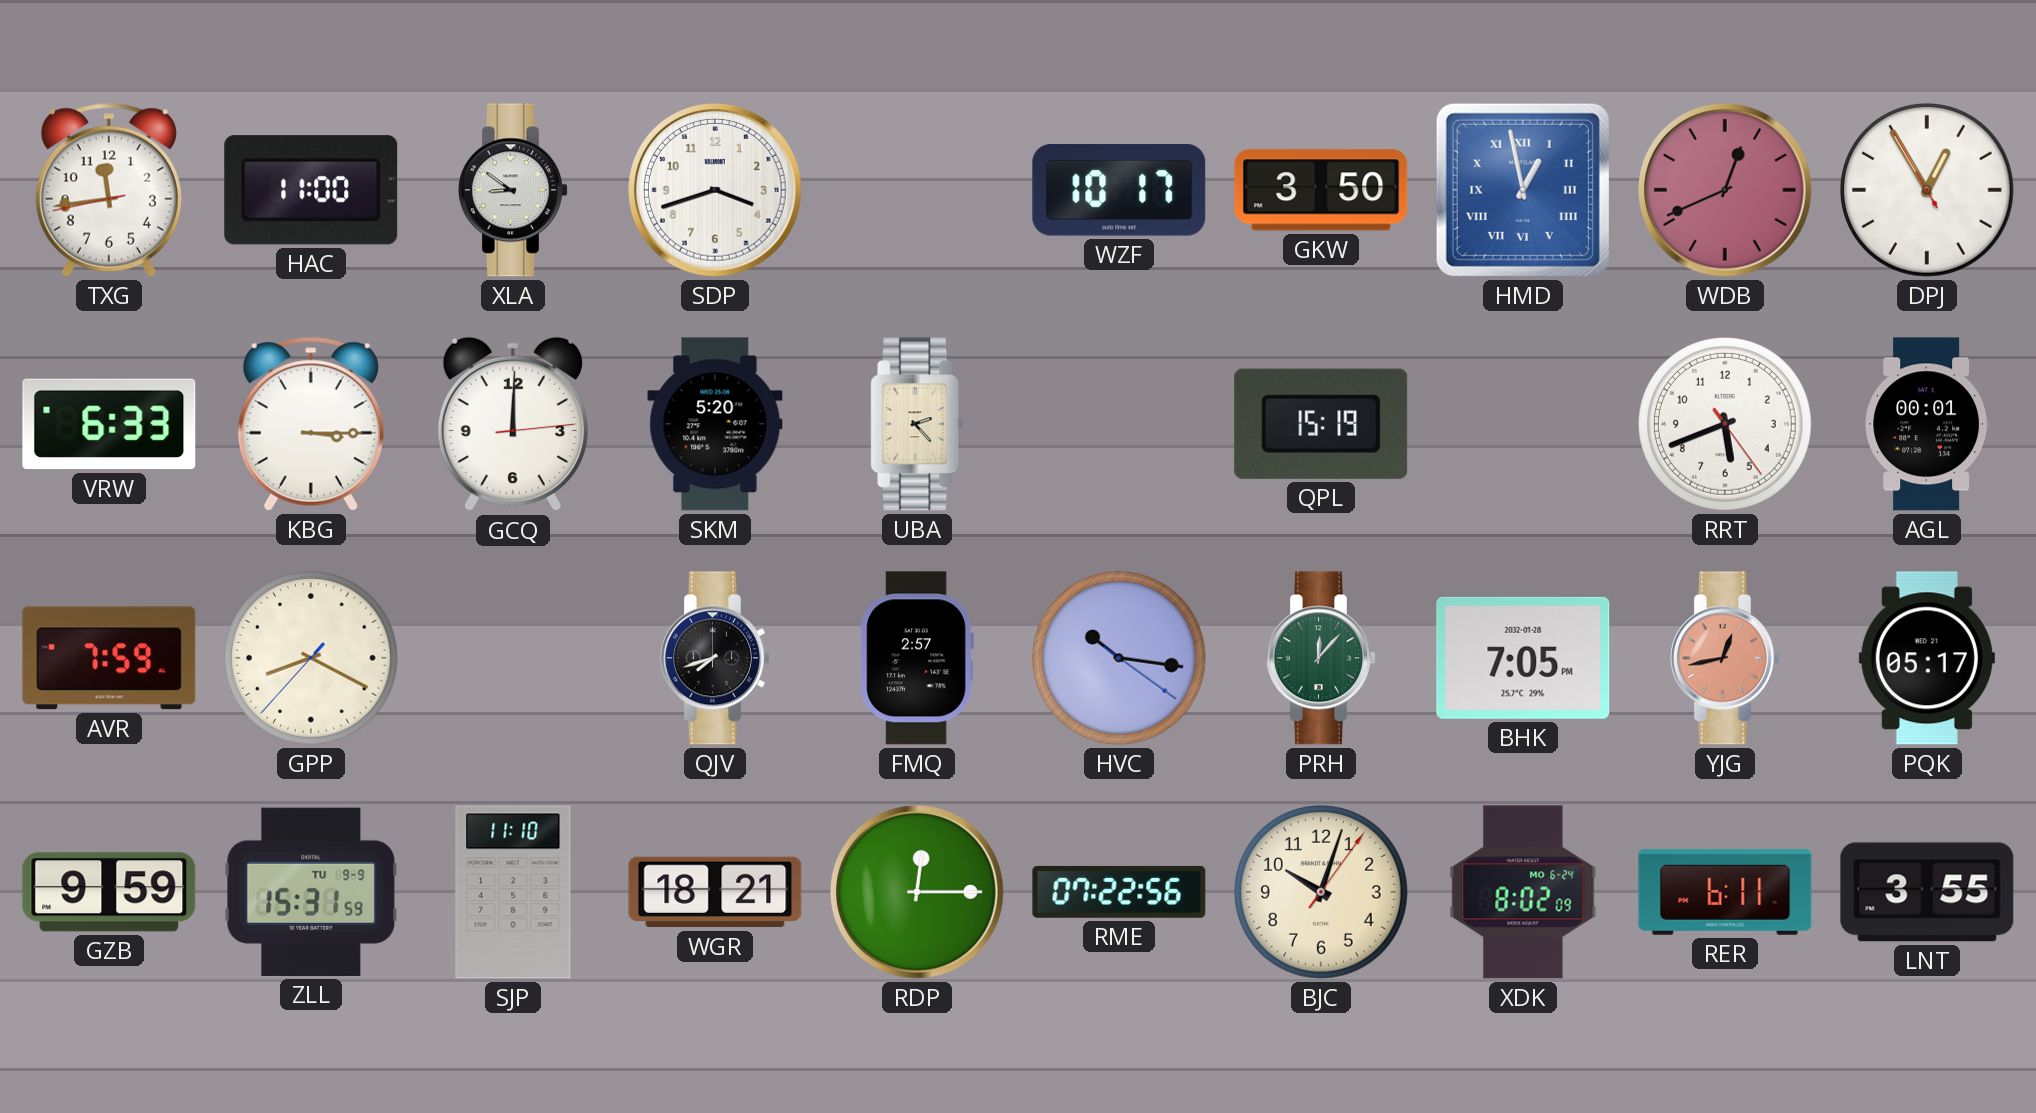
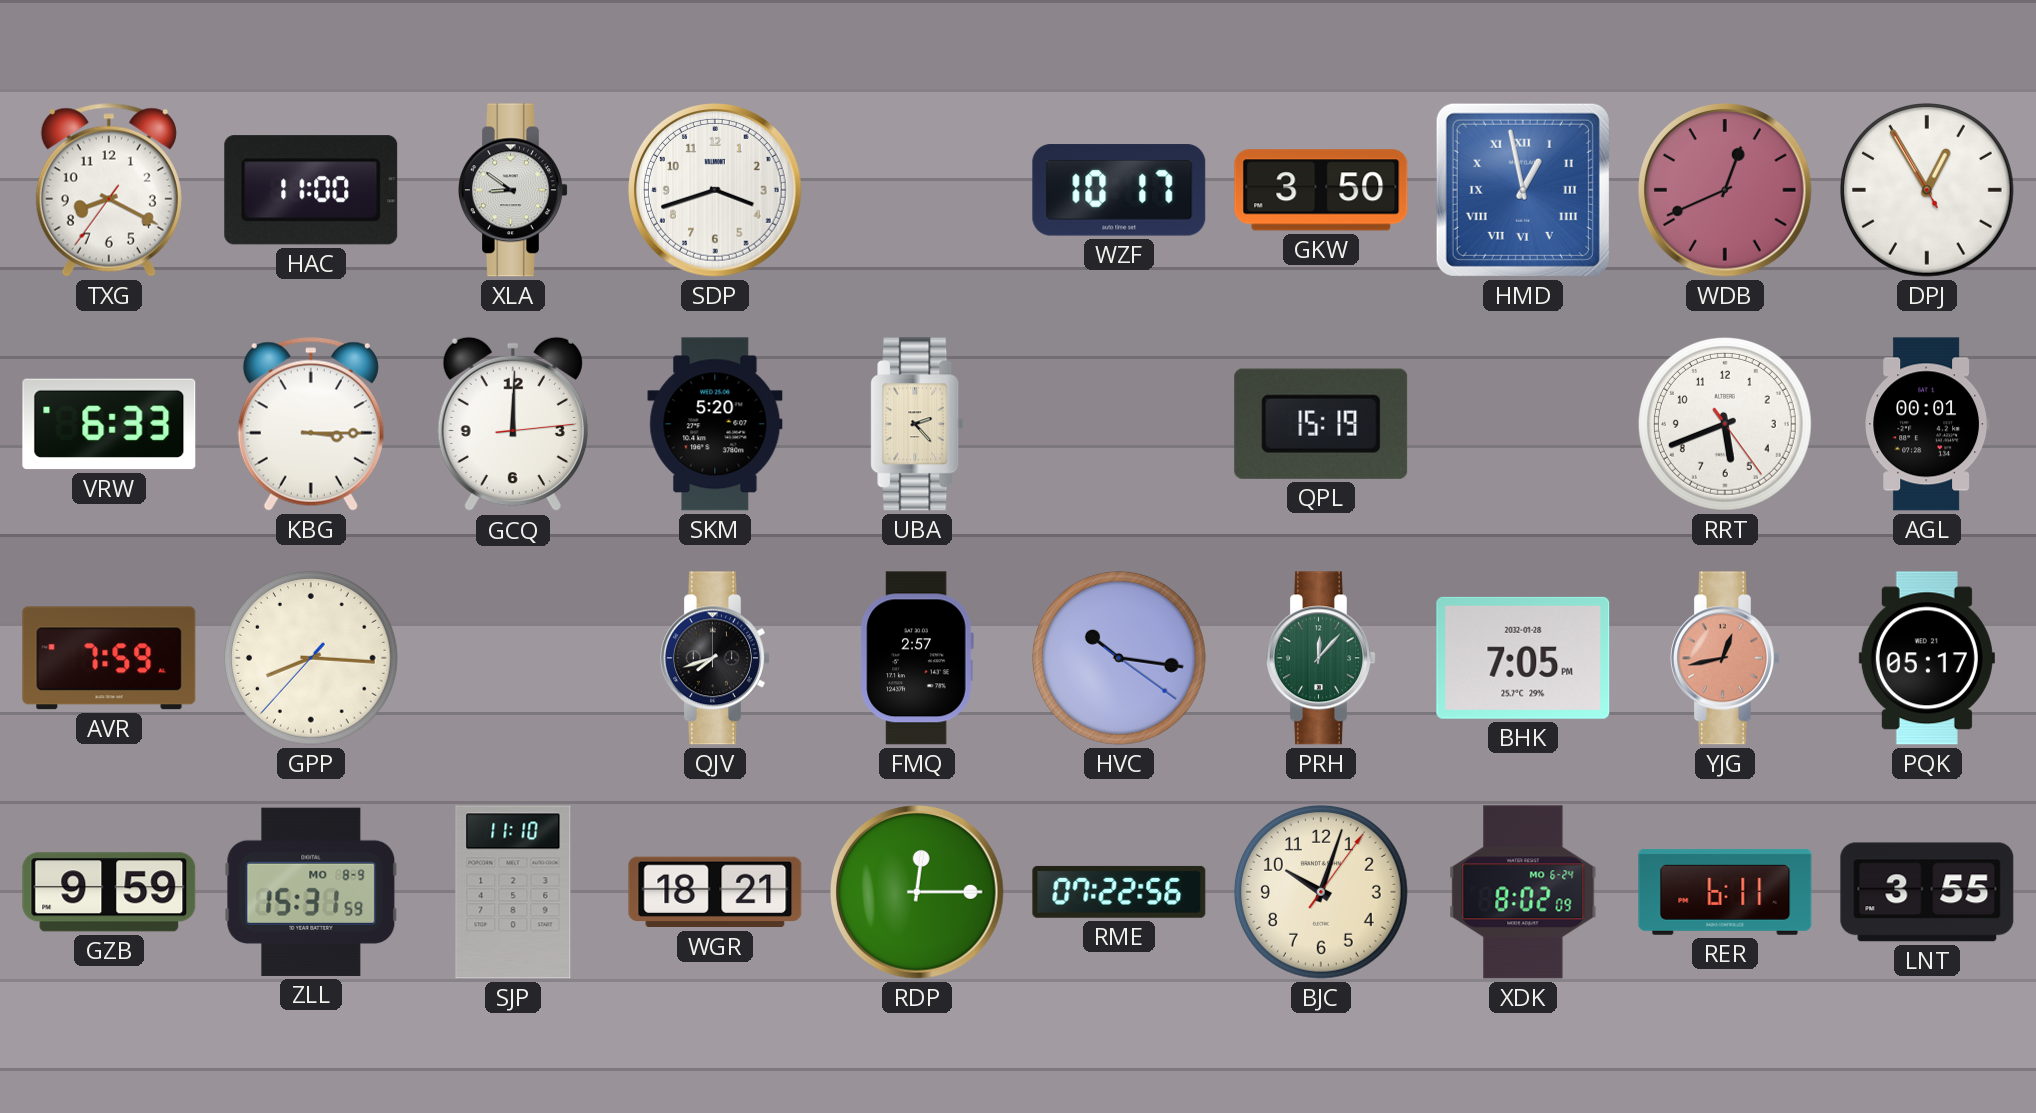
TXG: 11:43 -> 8:19 (109, 190)
GPP: 8:19 -> 8:15 (311, 658)
ZLL date: TU 9-9 -> MO 8-9 (311, 892)
